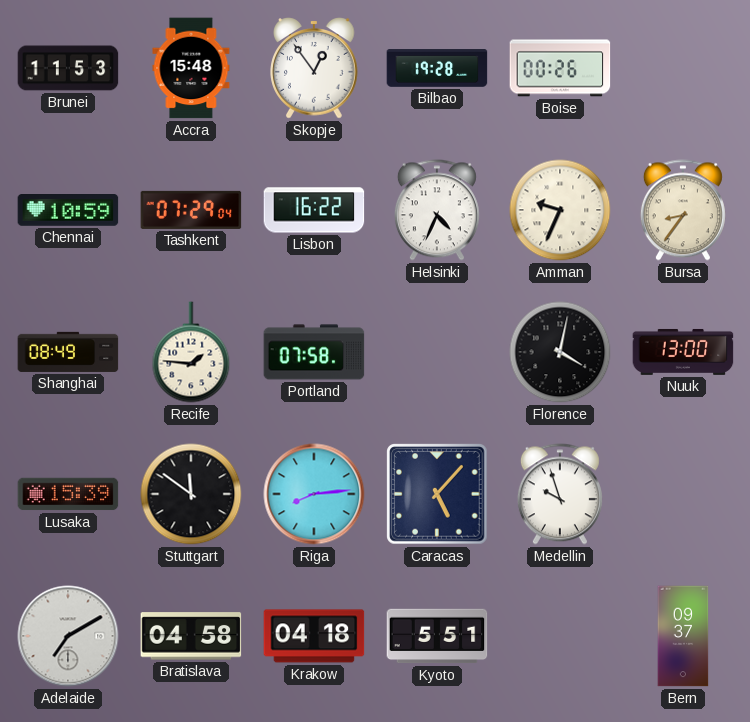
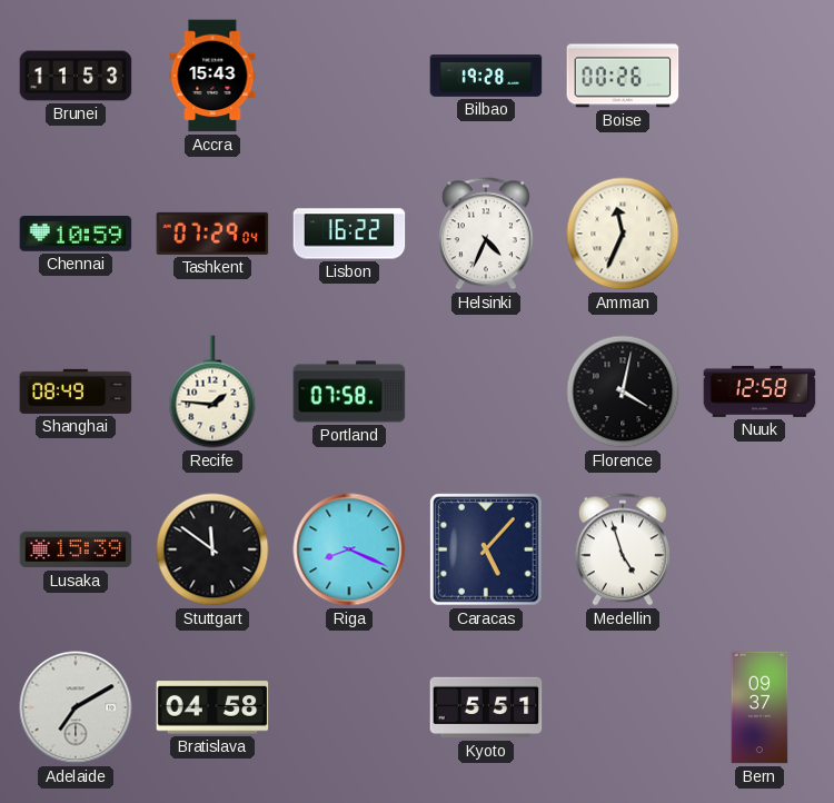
Accra: 15:48 -> 15:43 (212, 76)
Skopje: 12:54 -> none (314, 68)
Amman: 9:34 -> 11:34 (623, 234)
Bursa: 8:36 -> none (683, 210)
Nuuk: 13:00 -> 12:58 (759, 391)
Riga: 8:14 -> 8:19 (349, 549)
Medellin: 9:57 -> 4:57 (623, 549)
Krakow: 04:18 -> none (314, 636)
